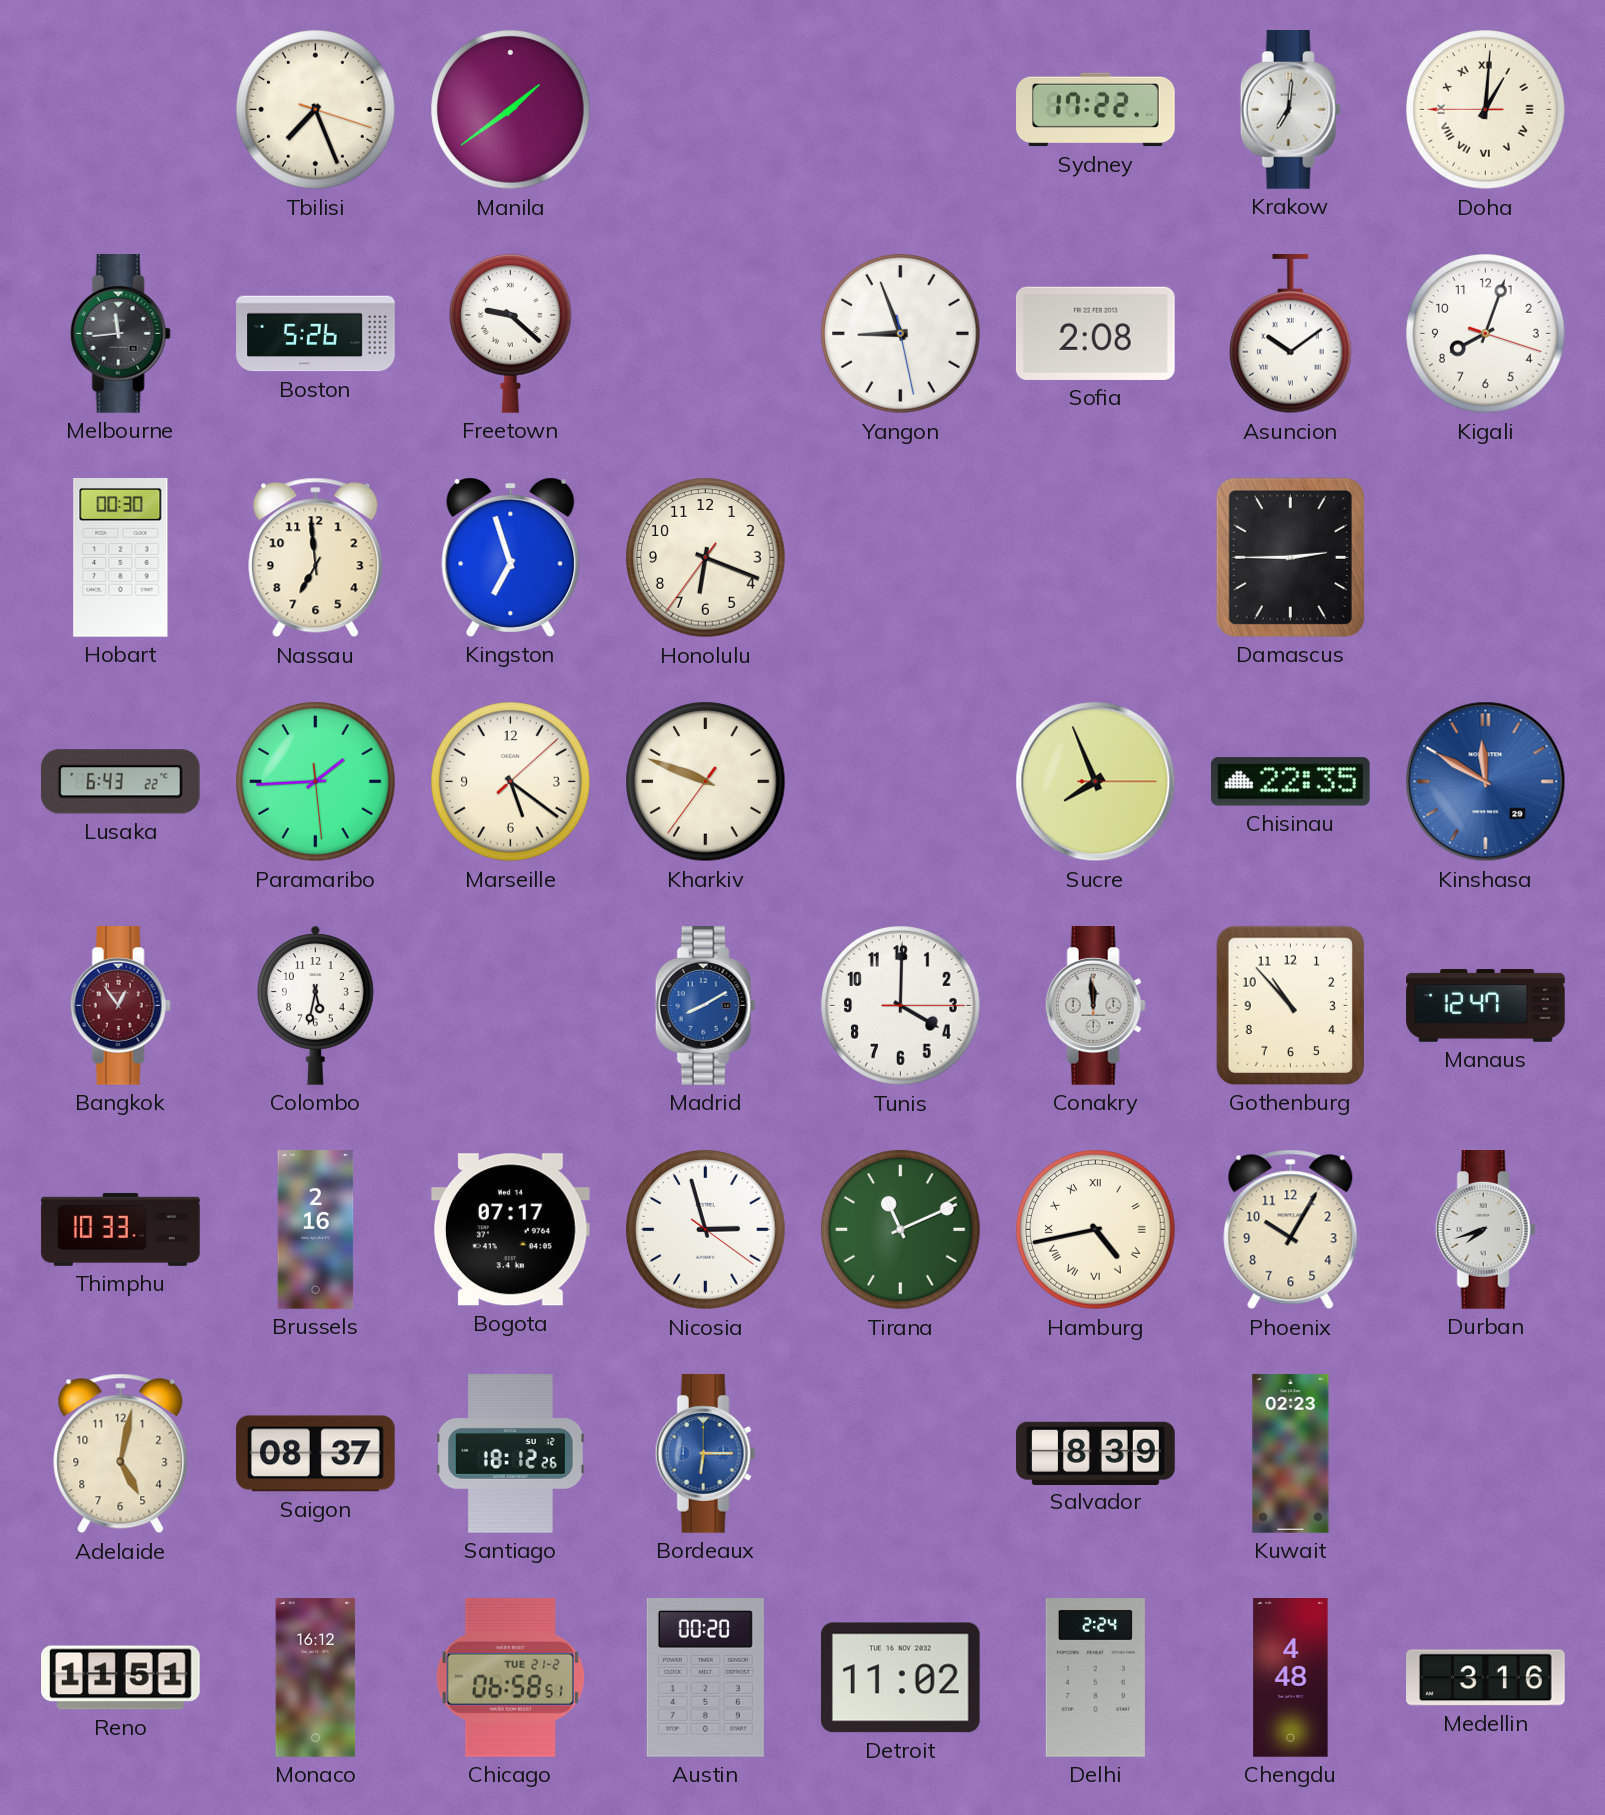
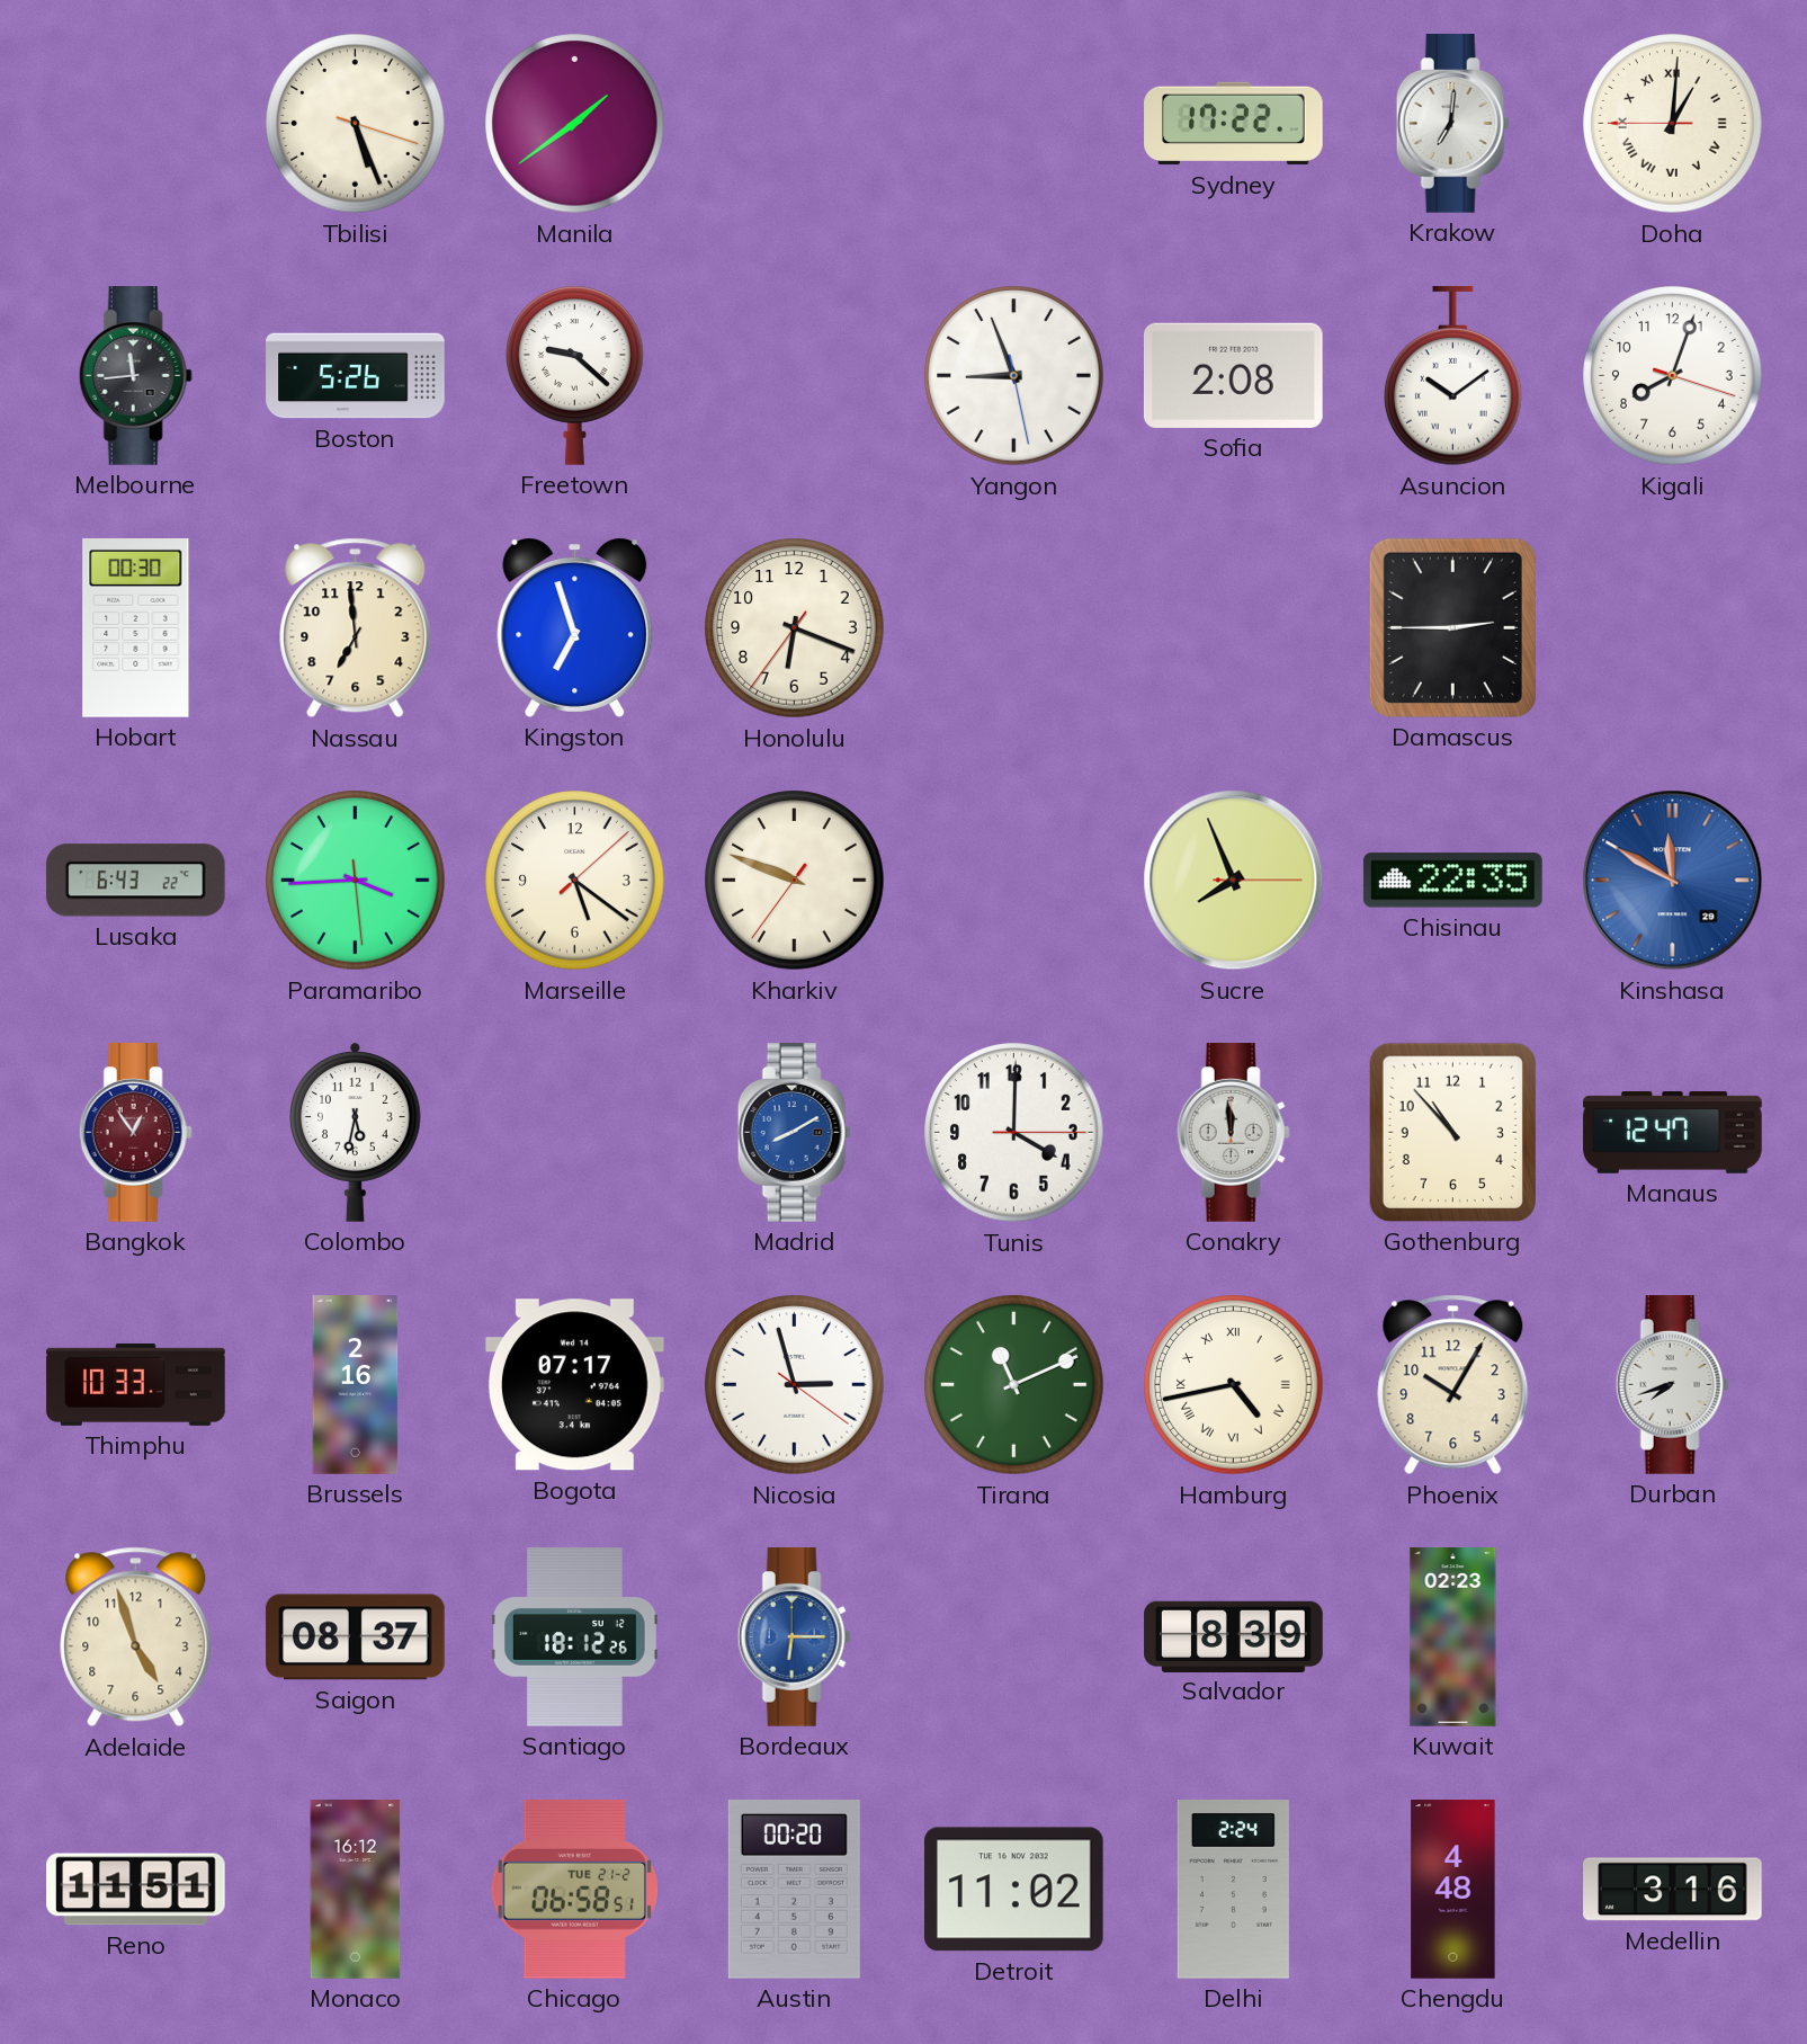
Tbilisi: 7:26 -> 5:26 (356, 124)
Paramaribo: 1:44 -> 3:44 (356, 881)
Adelaide: 5:02 -> 4:57 (136, 1637)
